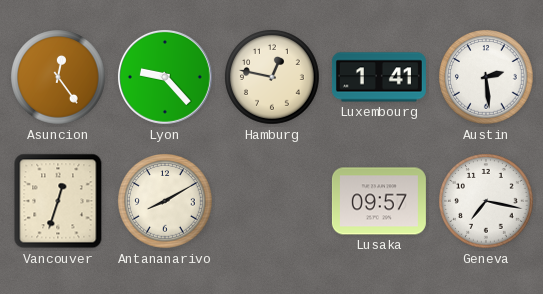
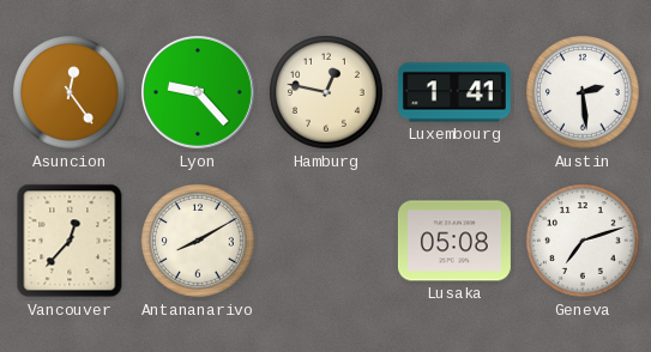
Vancouver: 12:33 -> 12:37 (70, 241)
Lusaka: 09:57 -> 05:08 (454, 241)
Geneva: 7:17 -> 7:12 (584, 242)
